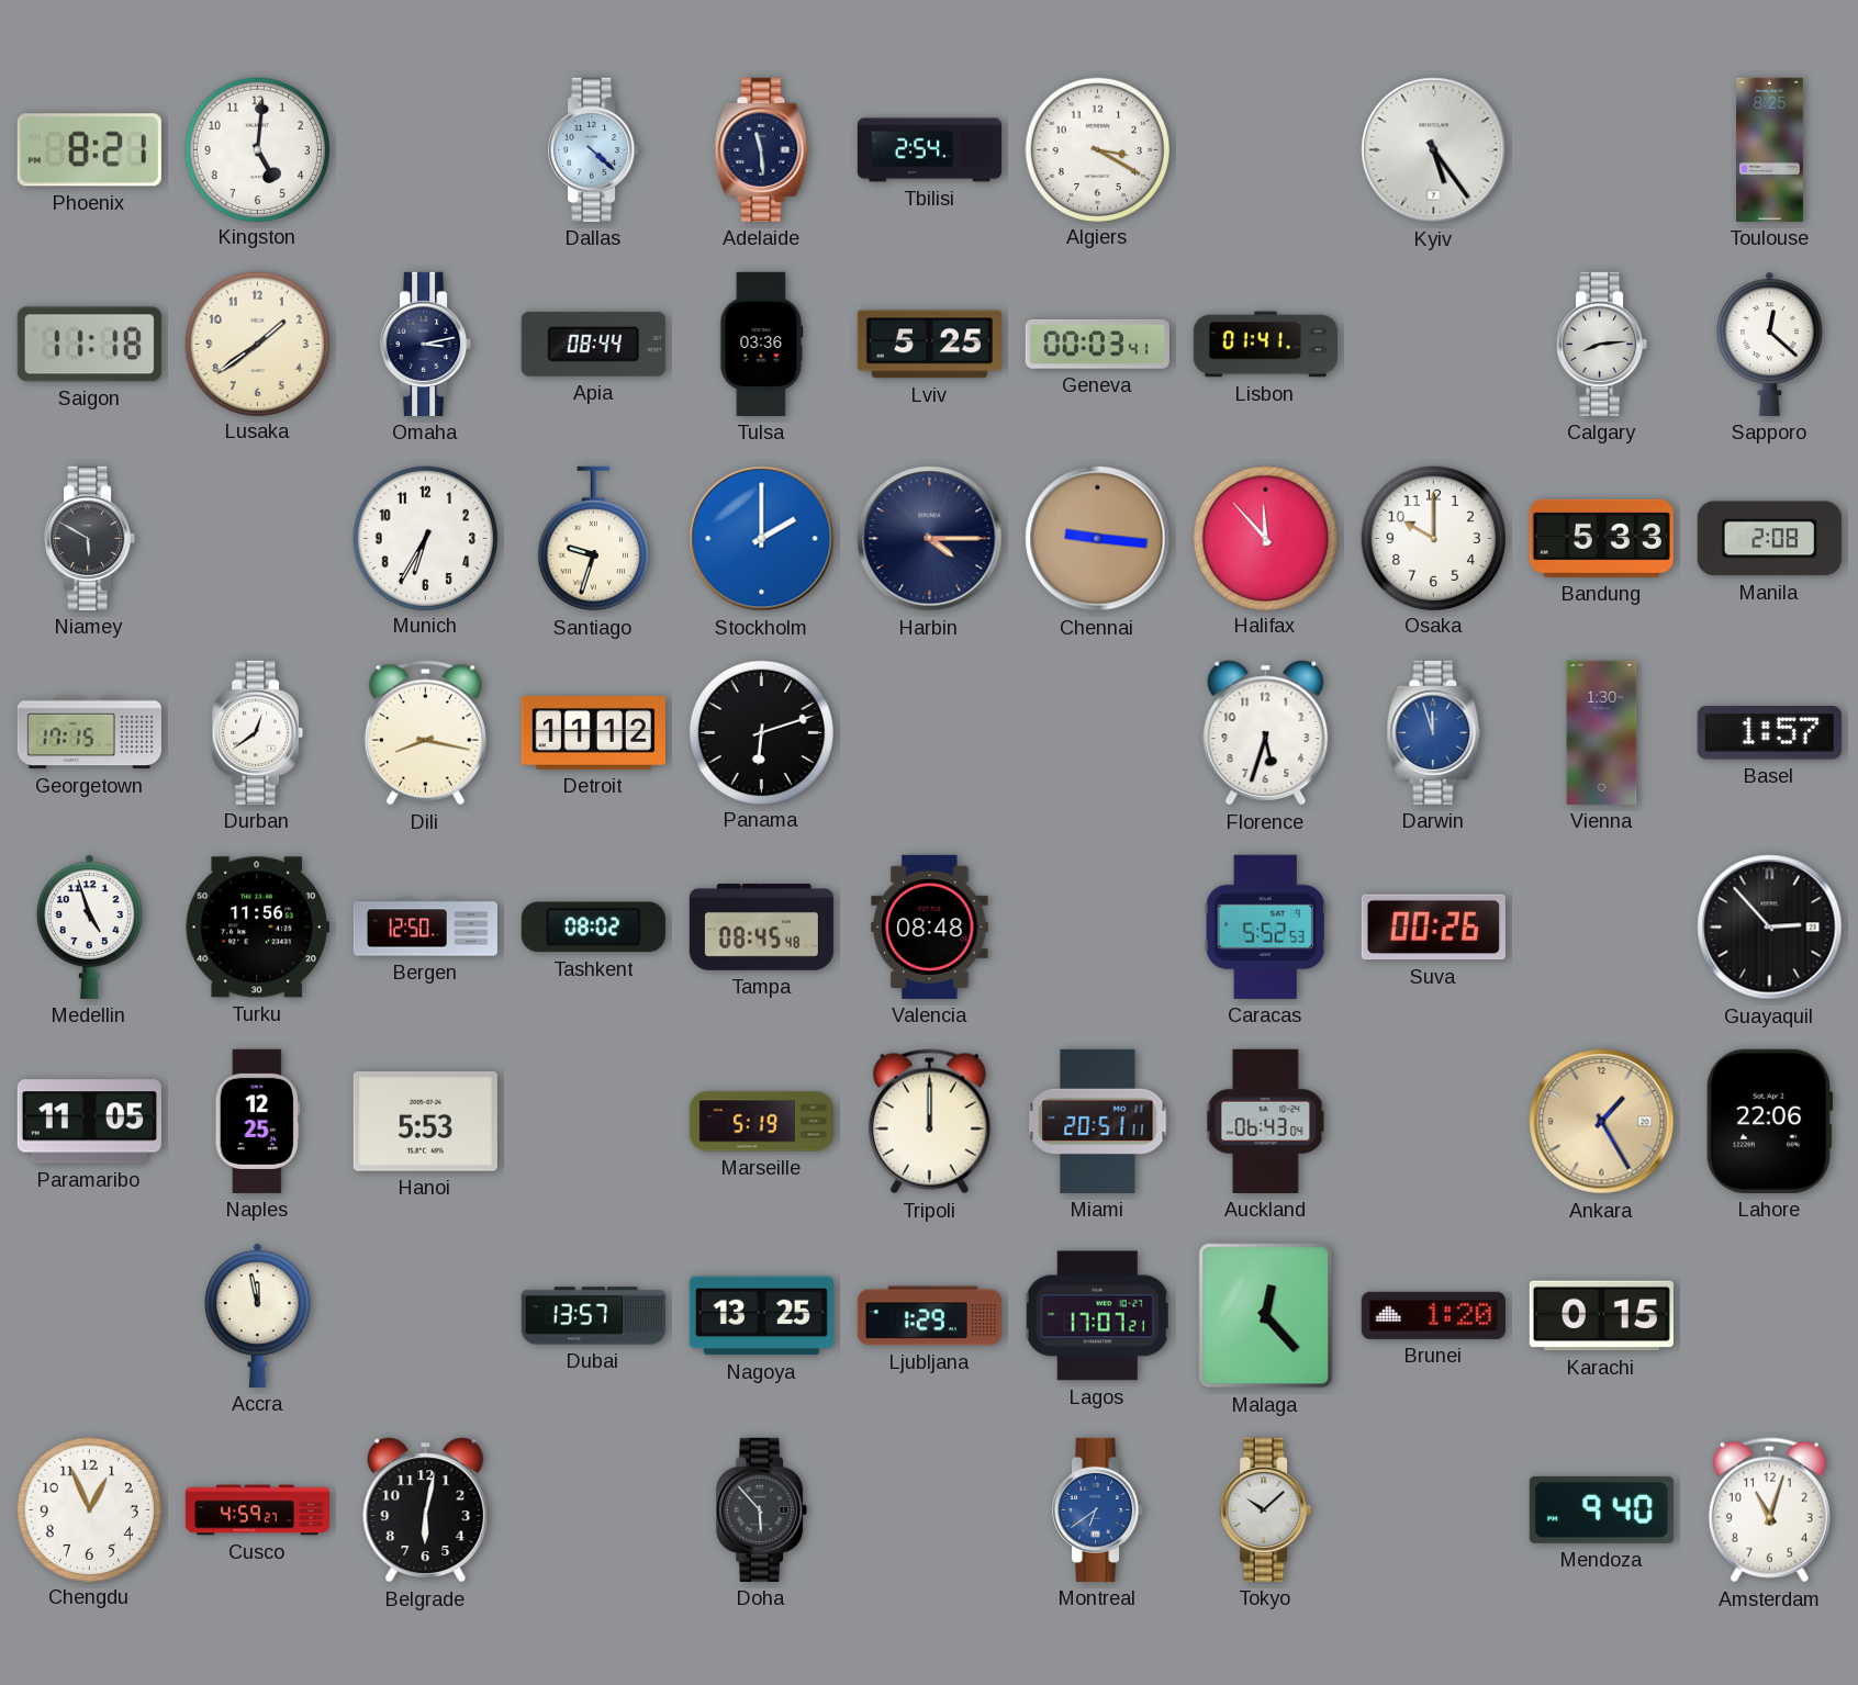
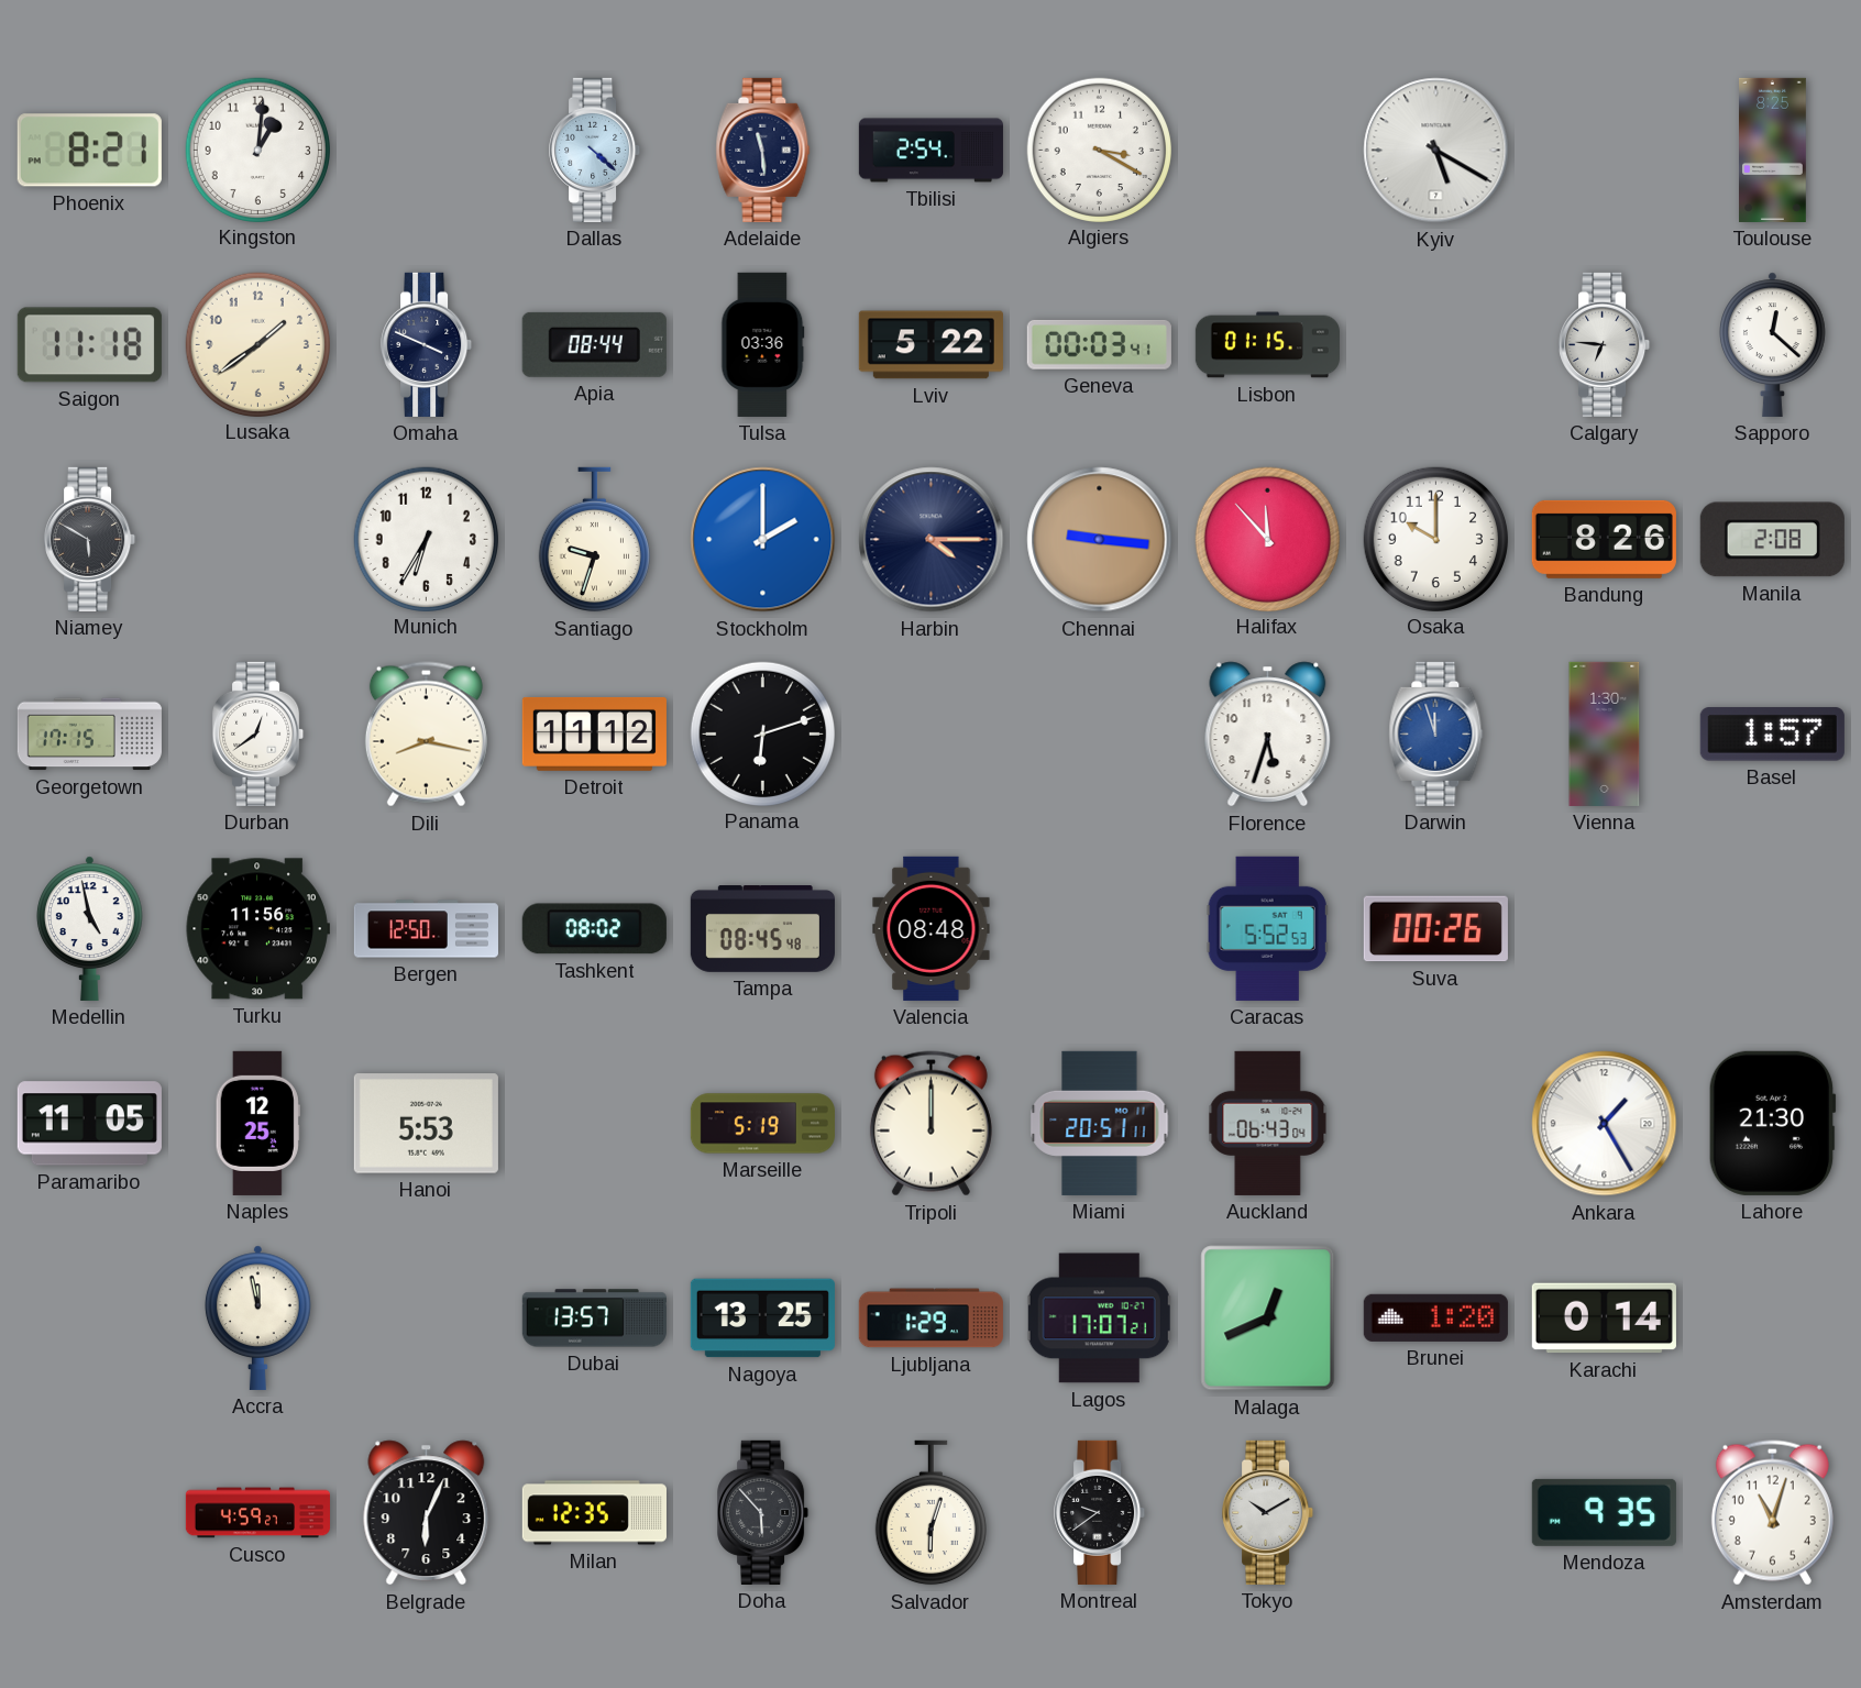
Kingston: 5:01 -> 1:01 (257, 150)
Kyiv: 5:24 -> 5:20 (1436, 151)
Omaha: 3:13 -> 3:49 (427, 344)
Lviv: 5:25 -> 5:22 (930, 345)
Lisbon: 01:41 -> 01:15 (1267, 345)
Calgary: 8:14 -> 6:46 (1605, 344)
Bandung: 5:33 -> 8:26 (1604, 539)
Medellin: 4:57 -> 4:58 (90, 928)
Guayaquil: 2:53 -> none (1770, 928)
Ankara dial: champagne -> white (1605, 1124)
Lahore: 22:06 -> 21:30 (1772, 1123)
Malaga: 12:23 -> 12:41 (1268, 1319)
Karachi: 0:15 -> 0:14 (1604, 1319)
Chengdu: 12:56 -> none (89, 1509)
Belgrade: 6:02 -> 6:04 (427, 1513)
Milan: none -> 12:35 (594, 1513)
Salvador: none -> 6:03 (930, 1513)
Montreal: 6:39 -> 9:39 (1100, 1512)
Montreal dial: blue -> black (1100, 1512)
Tokyo: 10:08 -> 10:10 (1268, 1512)
Mendoza: 9:40 -> 9:35 (1604, 1512)
